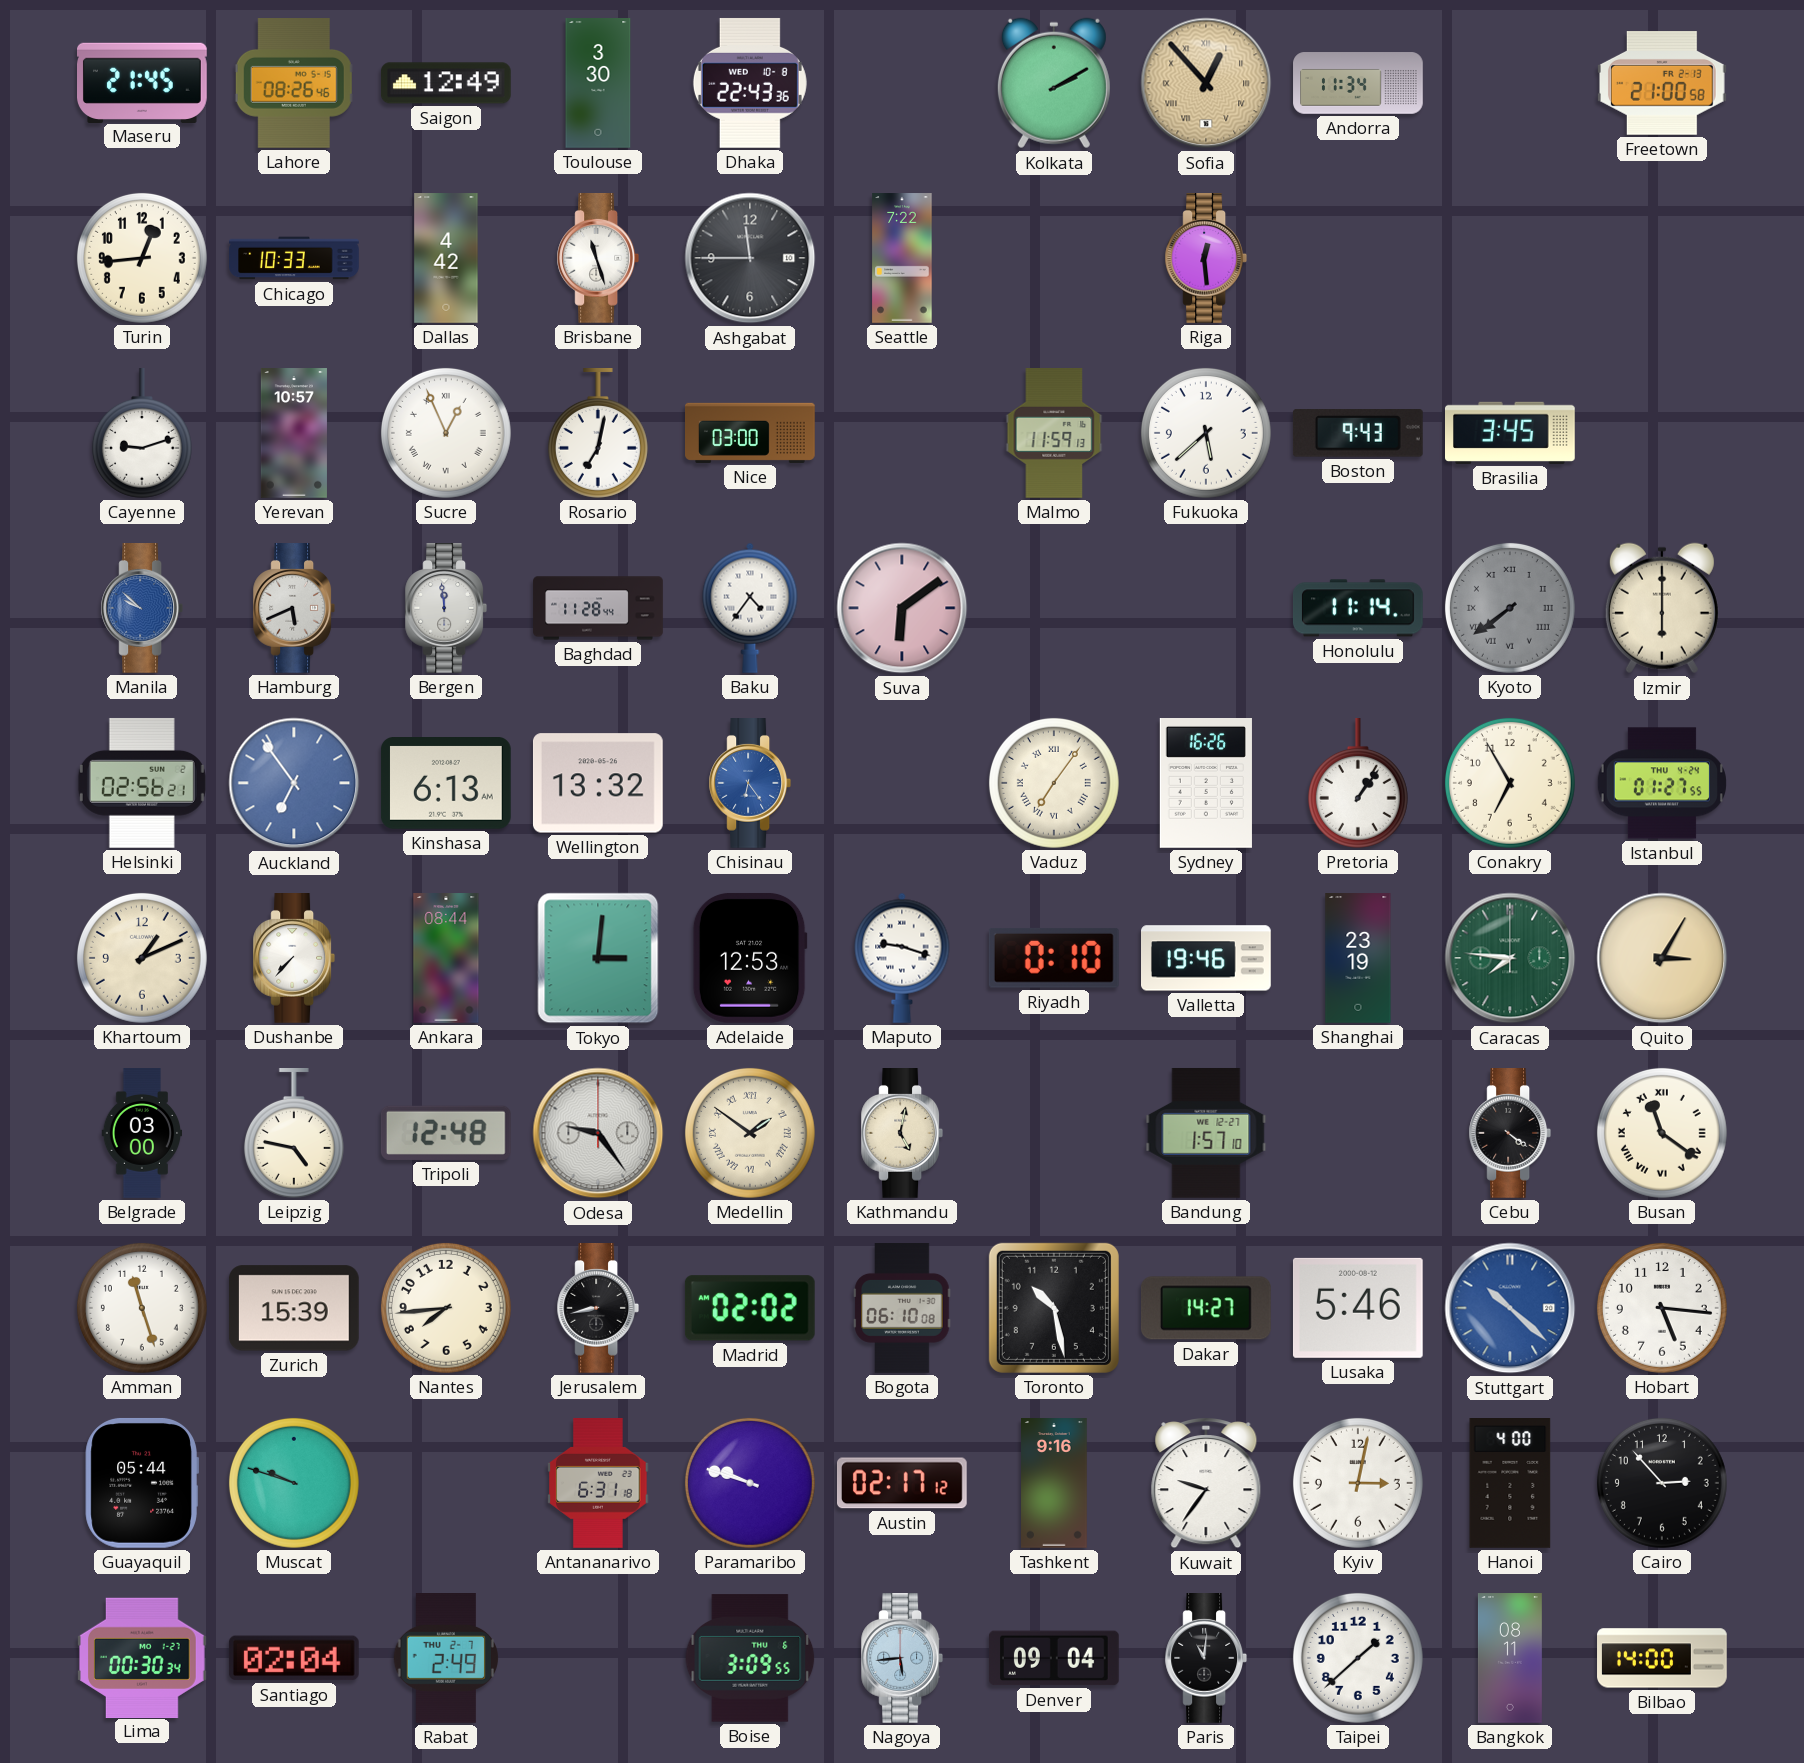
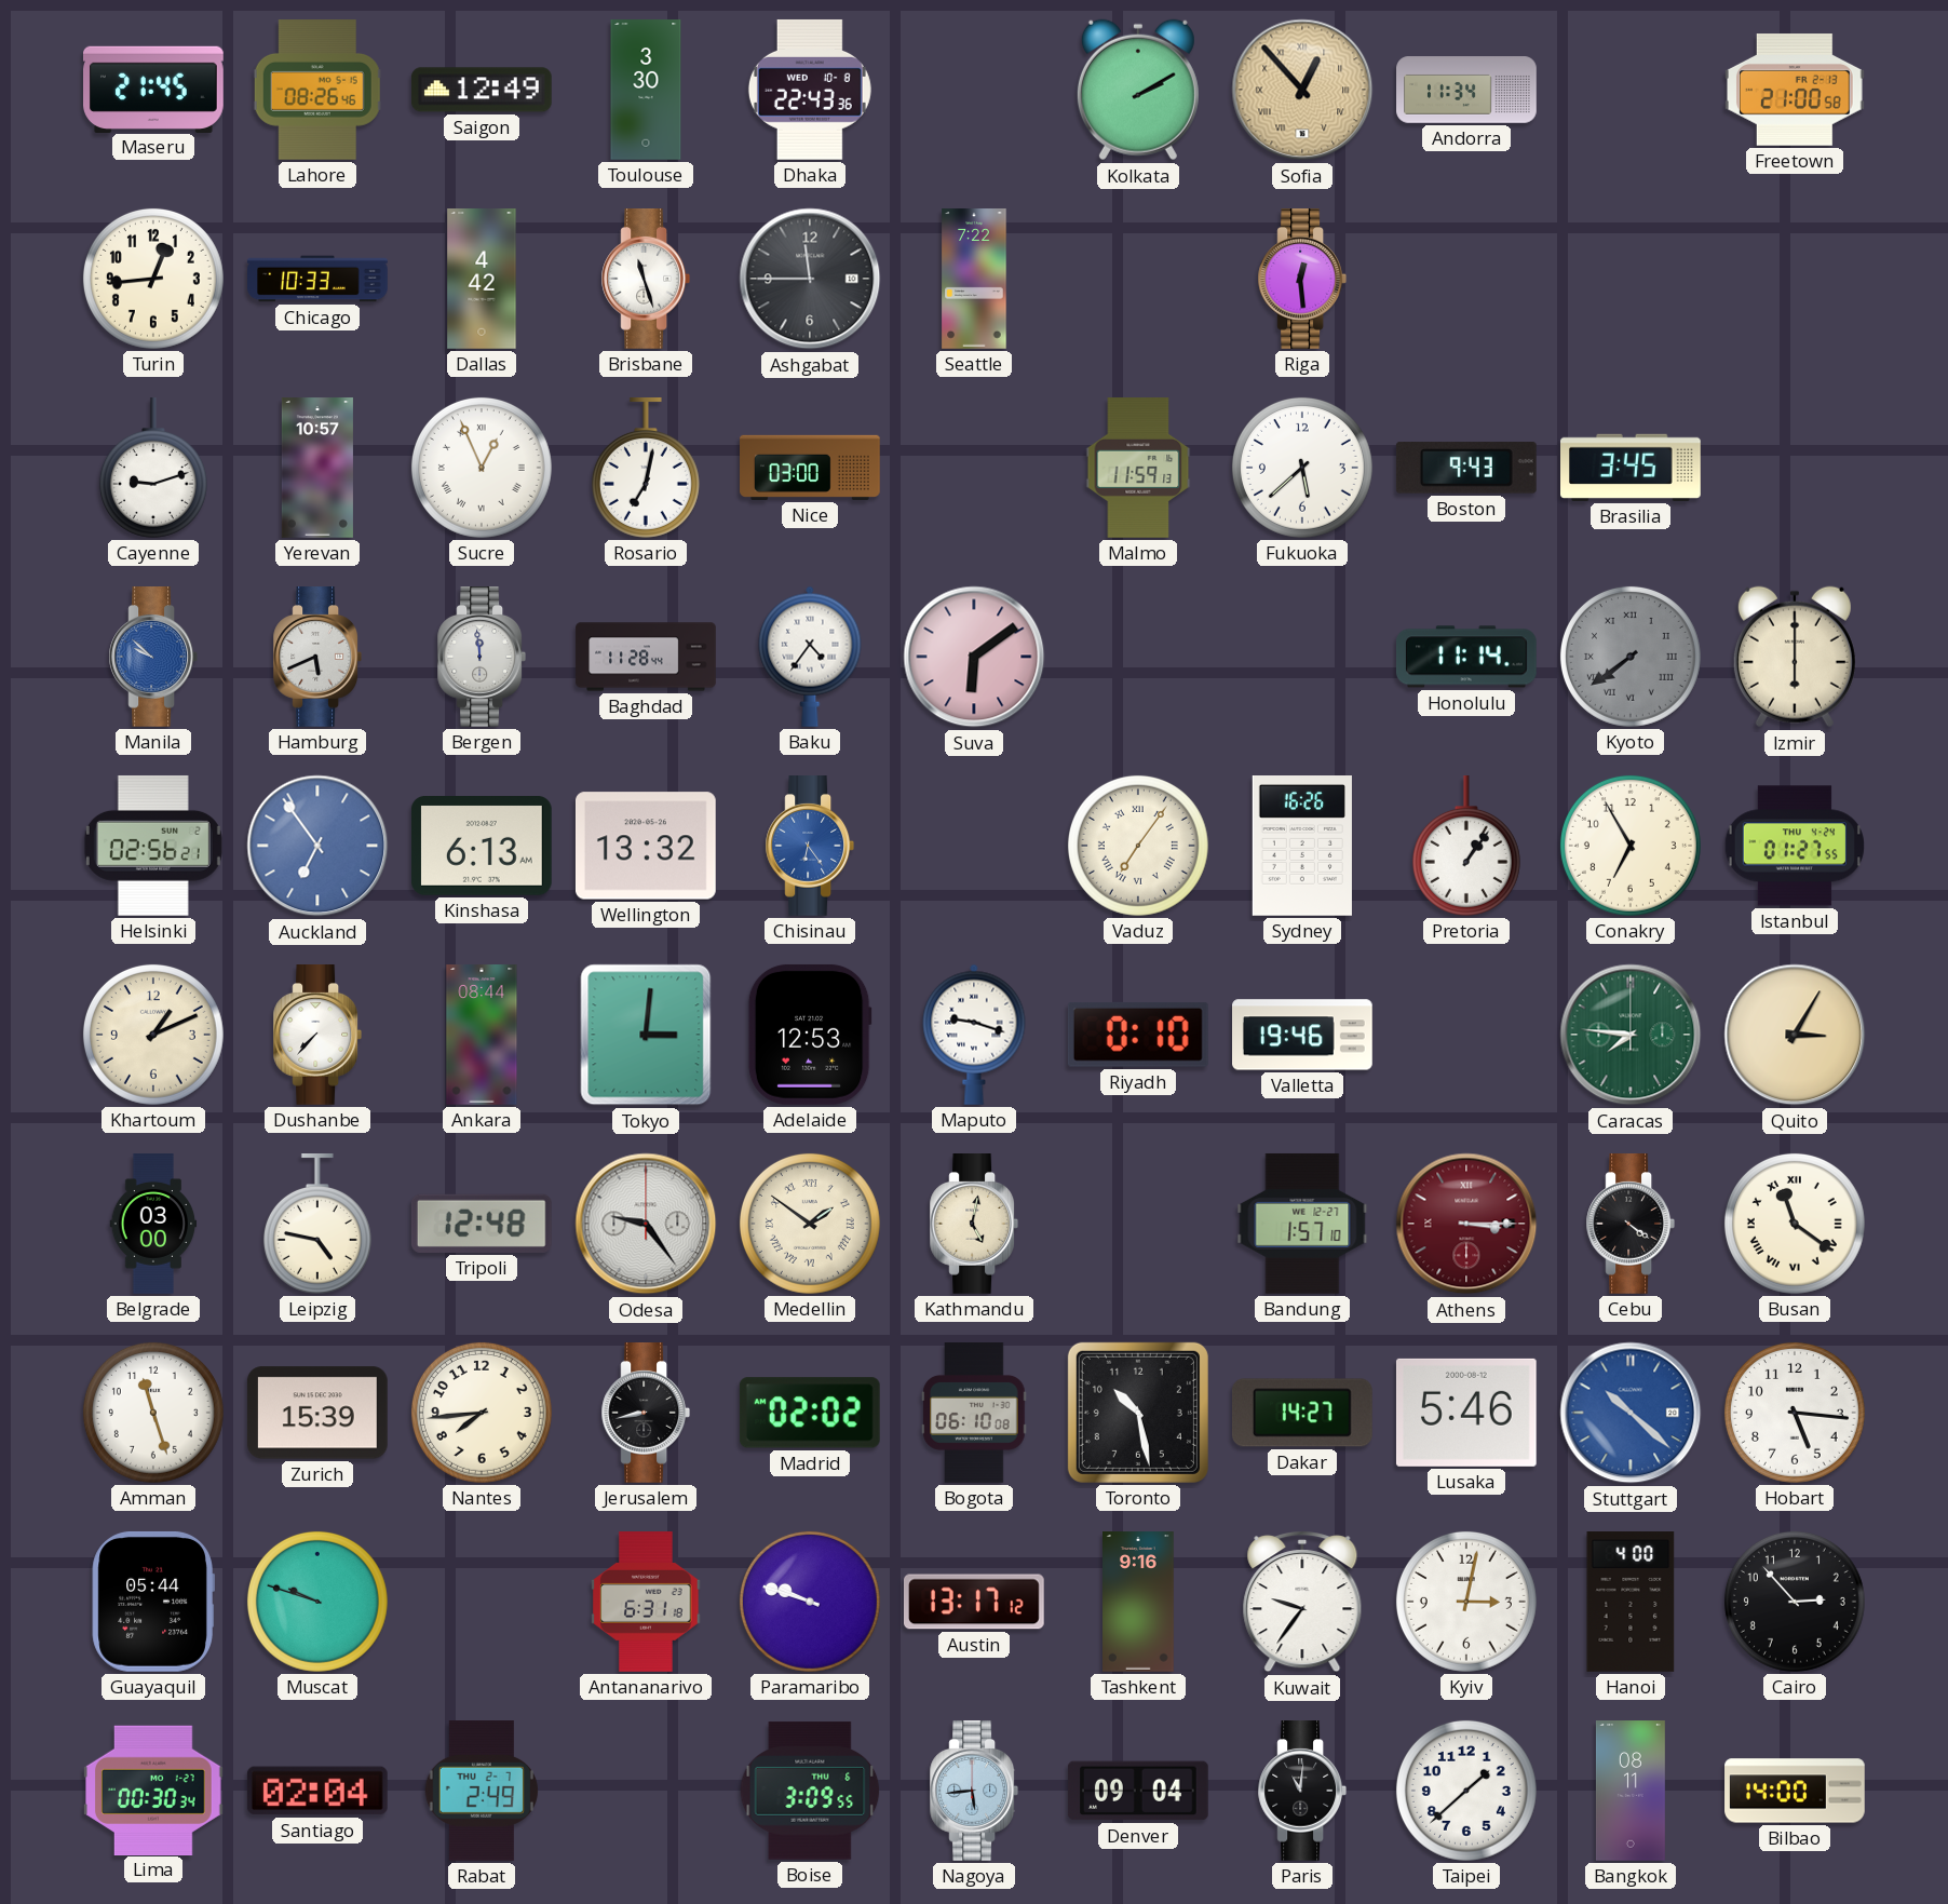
Shanghai: 23:19 -> none (1358, 958)
Athens: none -> 3:15 (1466, 1224)
Austin: 02:17 -> 13:17 (975, 1602)
